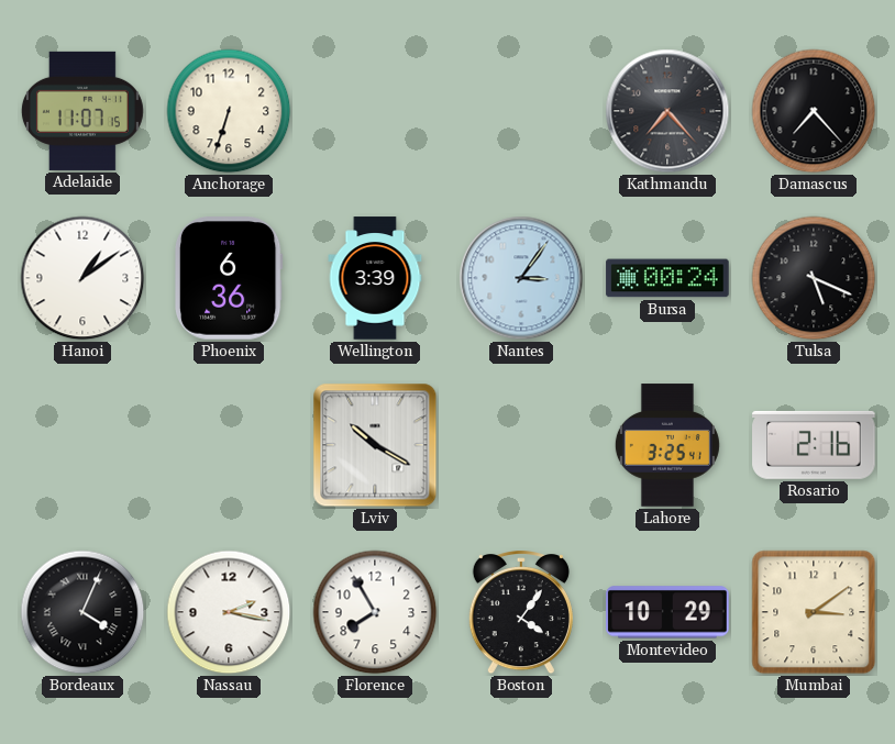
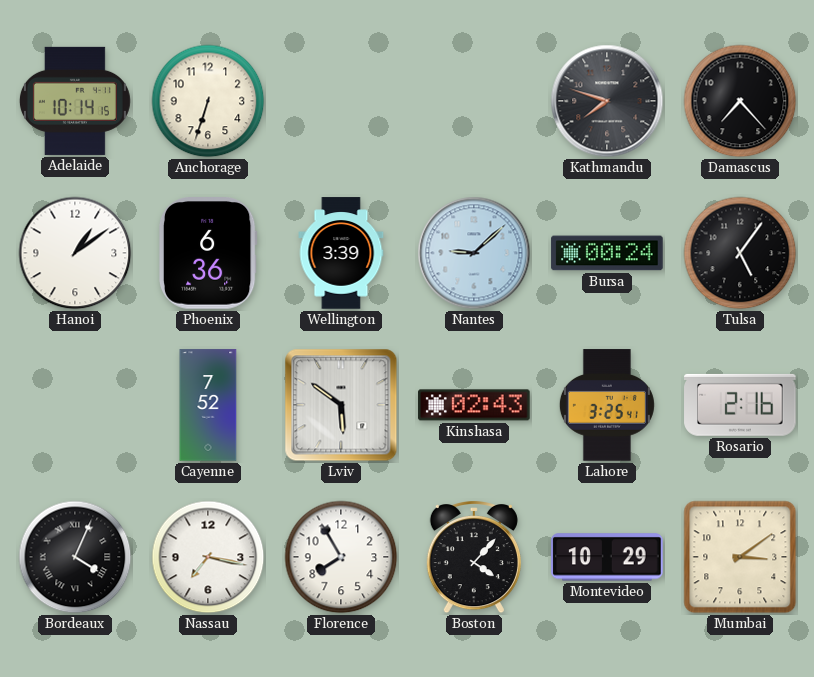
Adelaide: 11:07 -> 10:14 (75, 101)
Kathmandu: 7:23 -> 7:48 (607, 101)
Nantes: 3:06 -> 9:08 (474, 253)
Tulsa: 5:19 -> 5:06 (740, 253)
Cayenne: none -> 7:52 (208, 405)
Lviv: 10:20 -> 5:51 (341, 405)
Kinshasa: none -> 02:43 (474, 405)
Nassau: 2:17 -> 7:17 (208, 557)
Boston: 4:06 -> 4:07 (474, 558)
